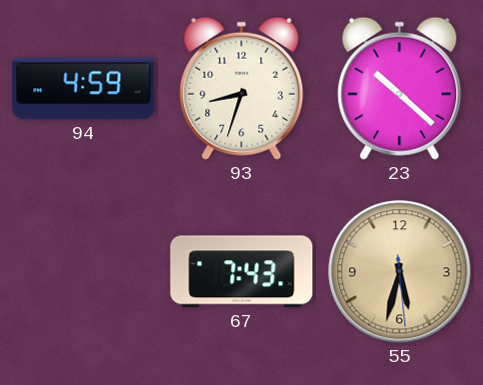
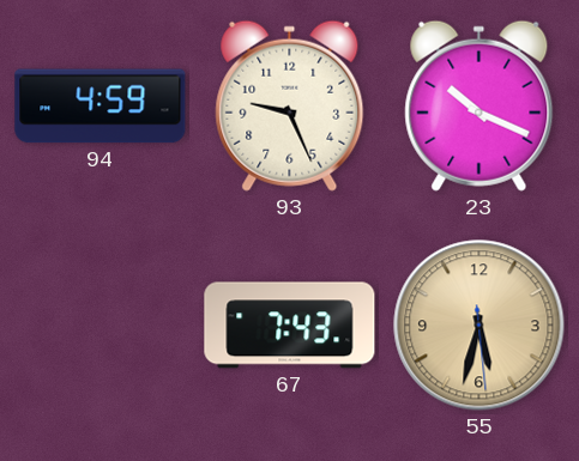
93: 8:33 -> 9:26 (290, 105)
23: 10:22 -> 10:19 (480, 105)
